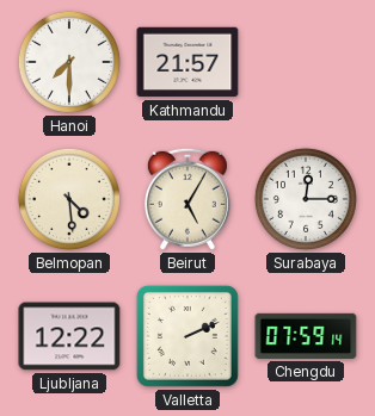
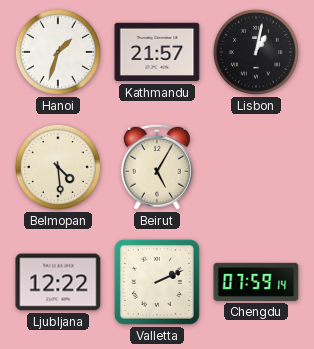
Hanoi: 7:30 -> 1:33 (58, 52)
Lisbon: none -> 1:02 (256, 52)
Surabaya: 12:15 -> none (306, 199)
